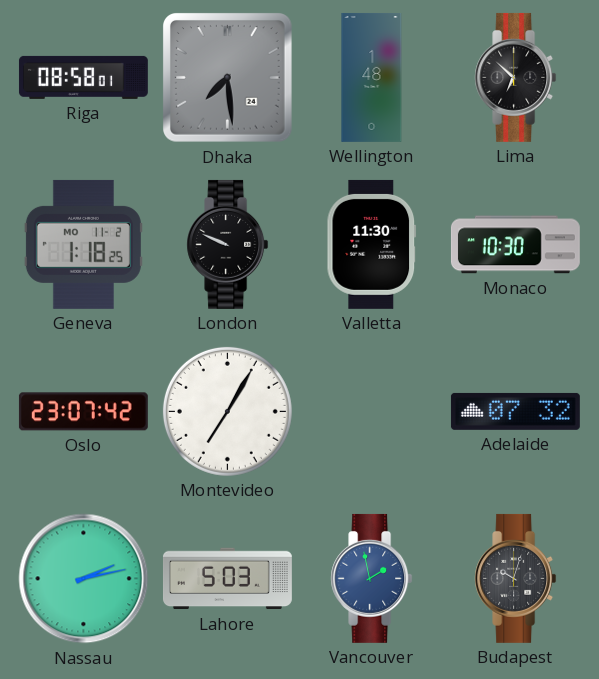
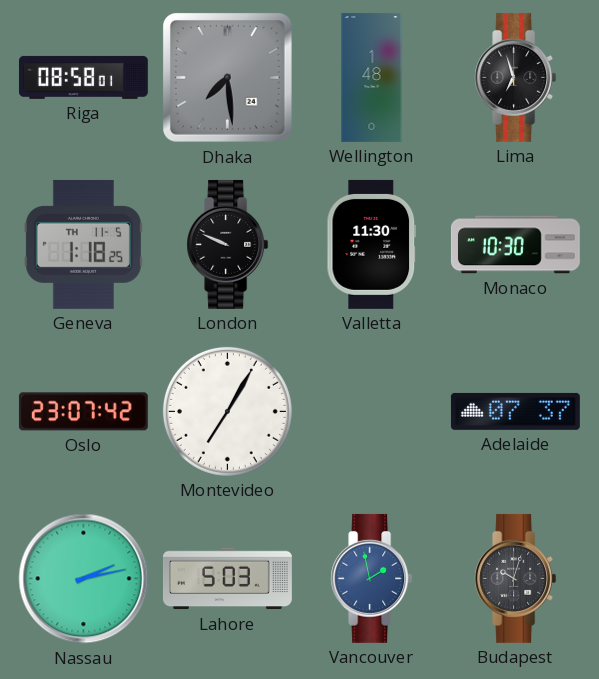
Lima: 6:52 -> 6:57 (516, 77)
Geneva date: MO 11-2 -> TH 11-5 (83, 244)
Adelaide: 07:32 -> 07:37 (515, 411)
